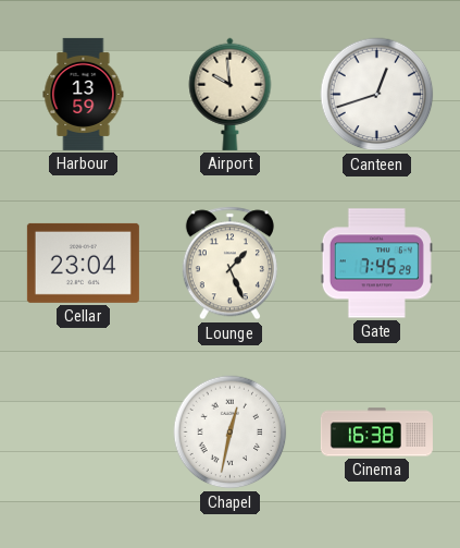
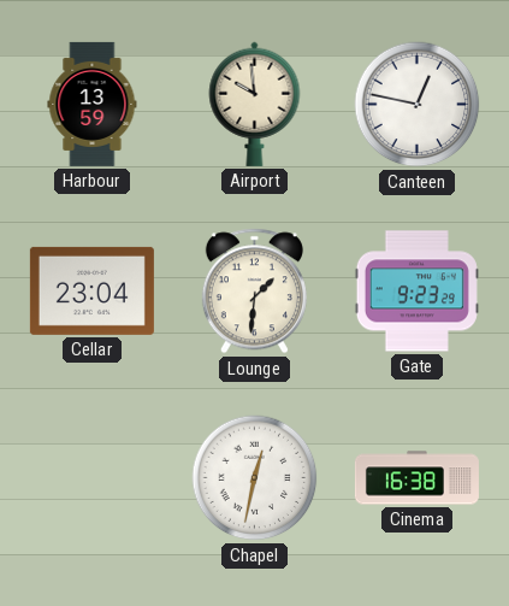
Canteen: 12:42 -> 12:47 (418, 105)
Lounge: 1:26 -> 1:31 (254, 292)
Gate: 7:45 -> 9:23 (416, 292)
